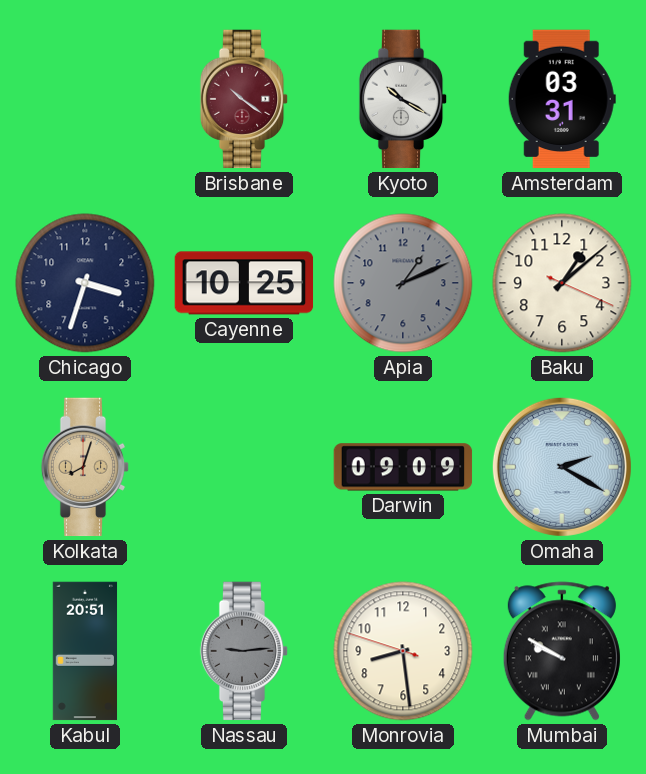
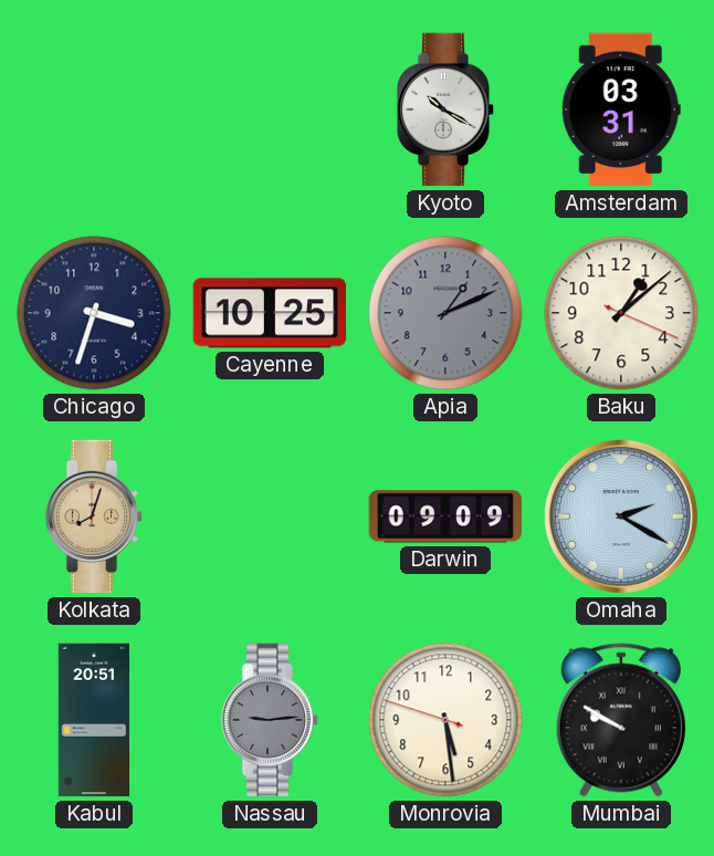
Brisbane: 10:21 -> none (244, 99)
Monrovia: 8:28 -> 5:28 (445, 720)
